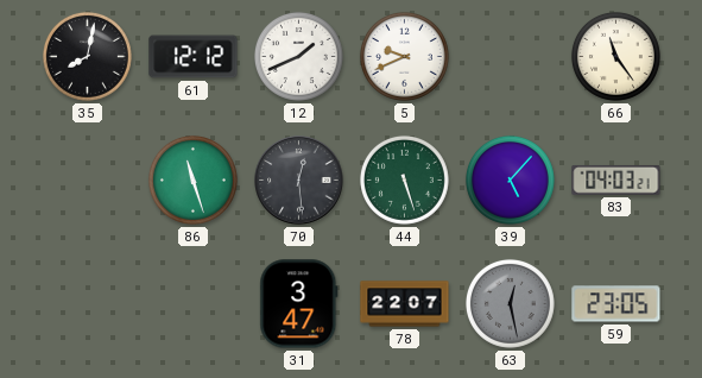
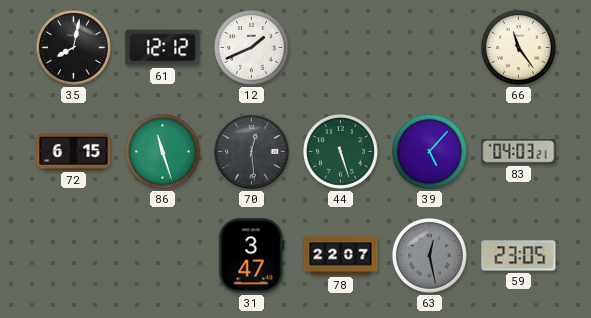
5: 9:41 -> none (404, 56)
72: none -> 6:15 (74, 151)
